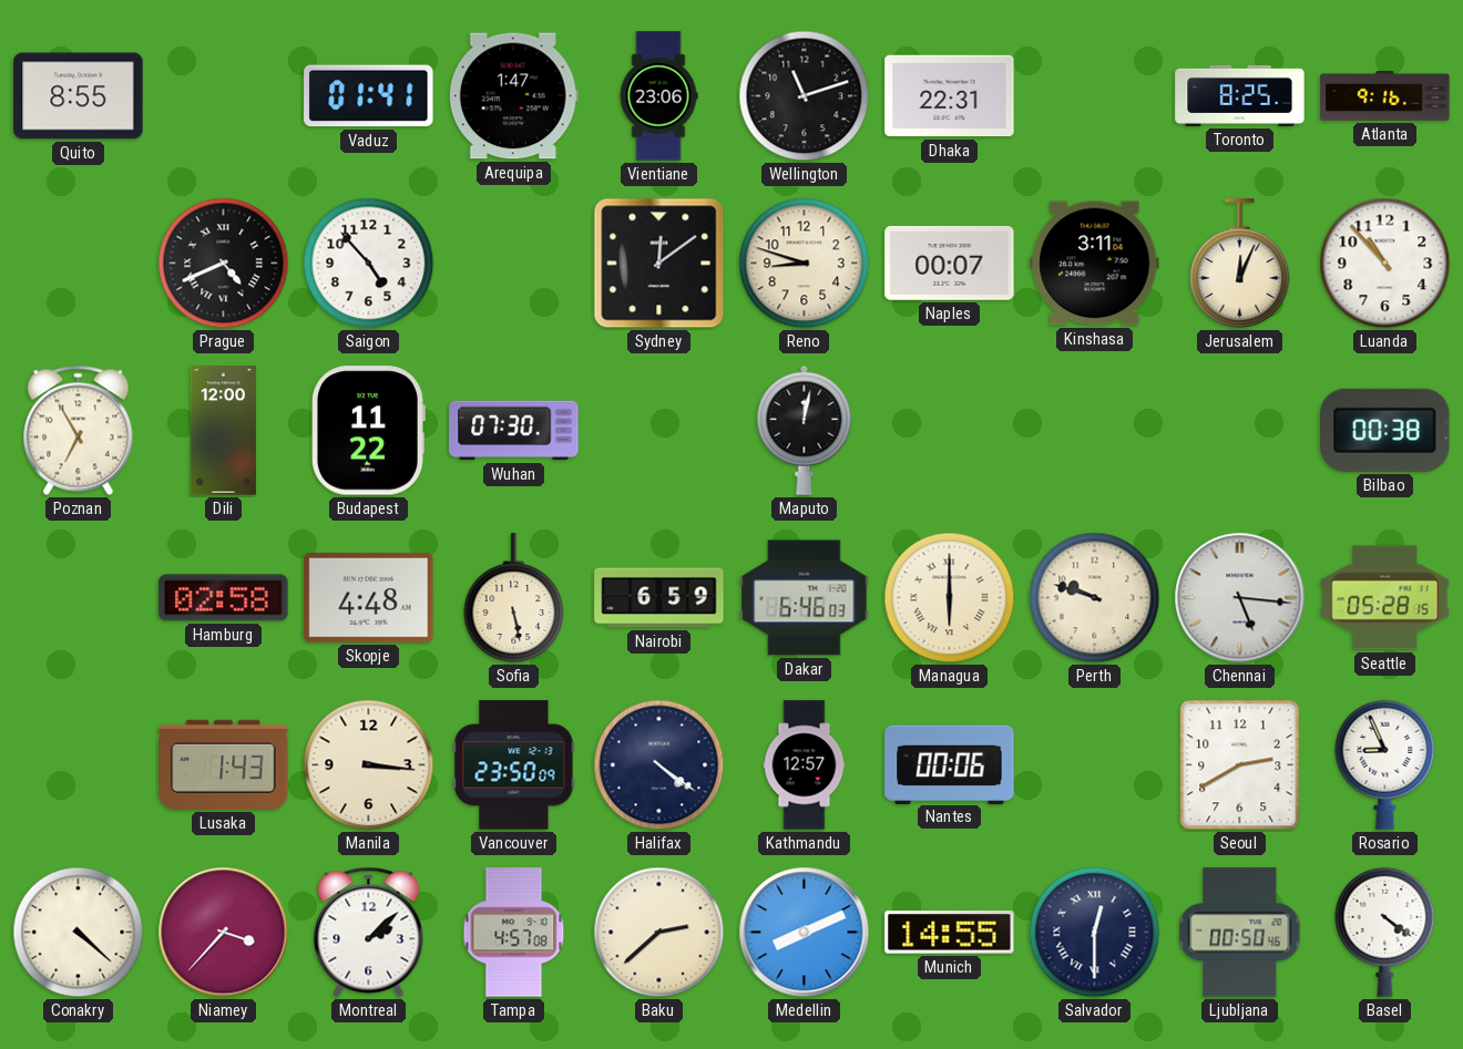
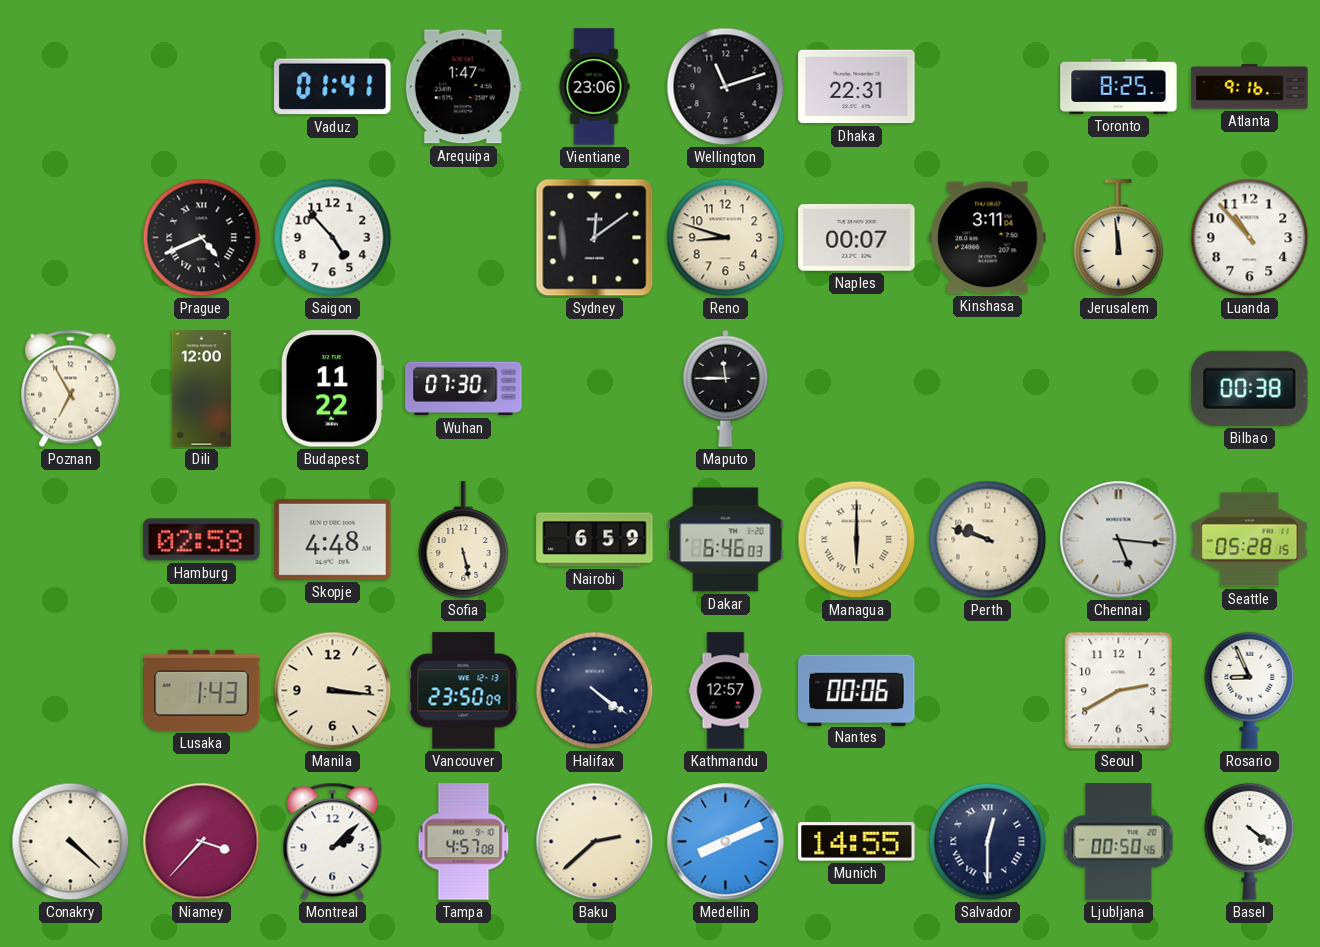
Quito: 8:55 -> none (79, 96)
Jerusalem: 12:04 -> 11:59 (1119, 238)
Maputo: 12:02 -> 11:45 (726, 388)
